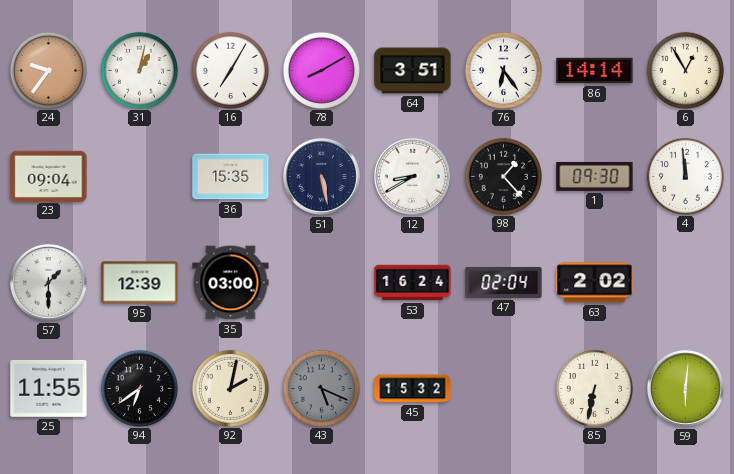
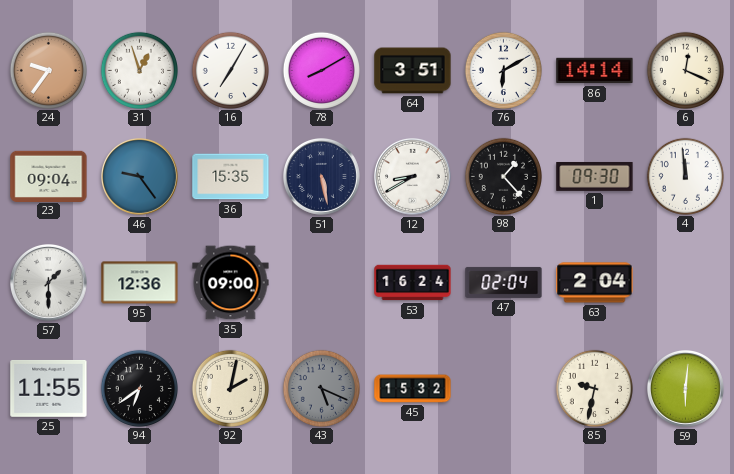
31: 1:02 -> 12:57 (139, 70)
76: 6:24 -> 6:10 (503, 70)
6: 12:55 -> 12:19 (685, 70)
46: none -> 9:24 (140, 177)
95: 12:39 -> 12:36 (140, 283)
35: 03:00 -> 09:00 (231, 283)
63: 2:02 -> 2:04 (595, 283)
85: 6:32 -> 9:32 (594, 388)
